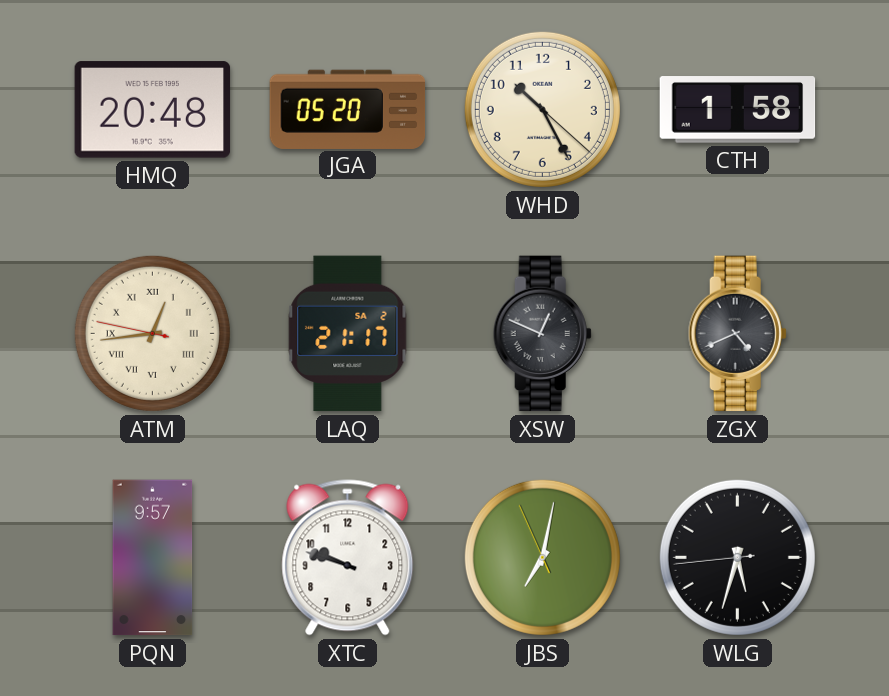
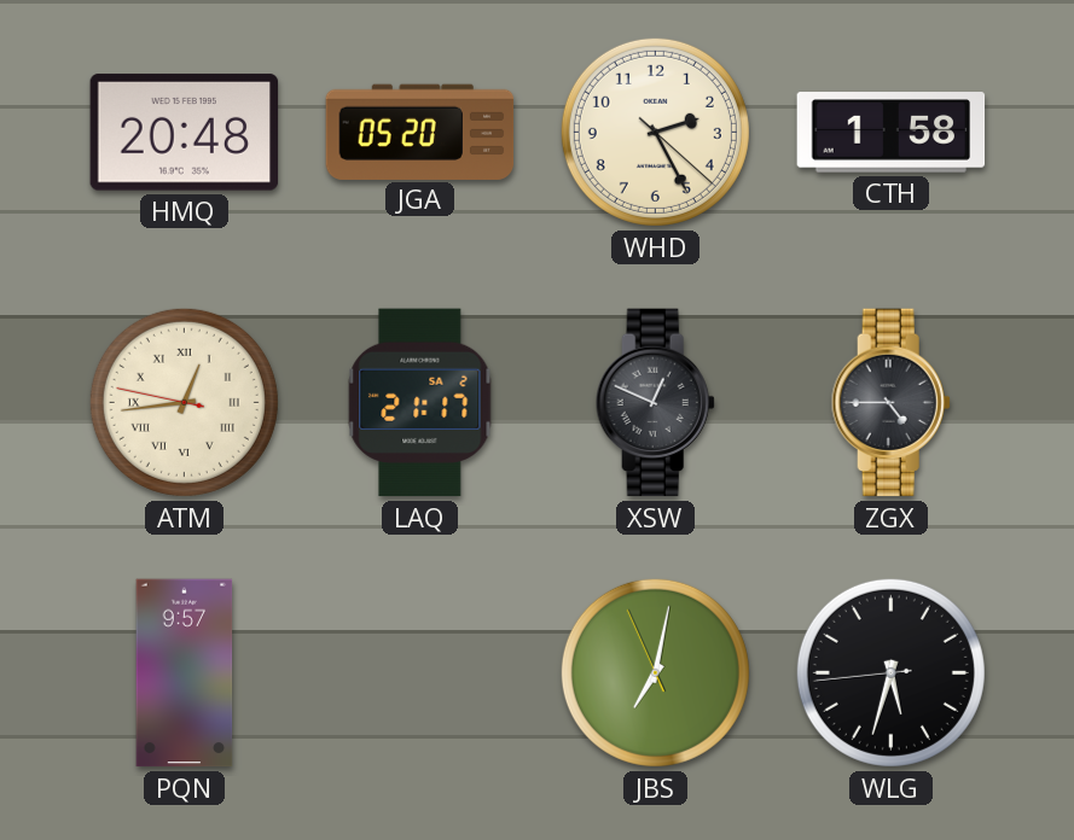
WHD: 10:25 -> 2:25 (655, 132)
ZGX: 4:41 -> 4:45 (890, 403)
XTC: 9:48 -> none (348, 558)
